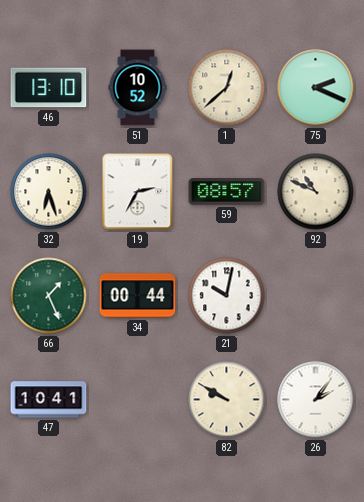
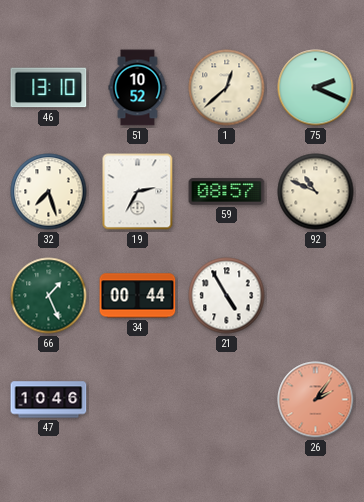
32: 6:27 -> 7:27 (49, 192)
21: 10:02 -> 4:55 (227, 296)
47: 10:41 -> 10:46 (49, 400)
82: 9:50 -> none (227, 400)
26 dial: white -> salmon (316, 400)
